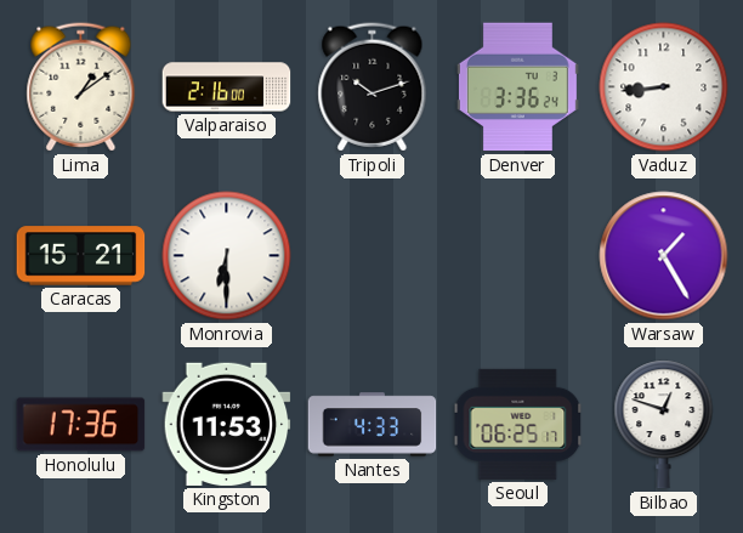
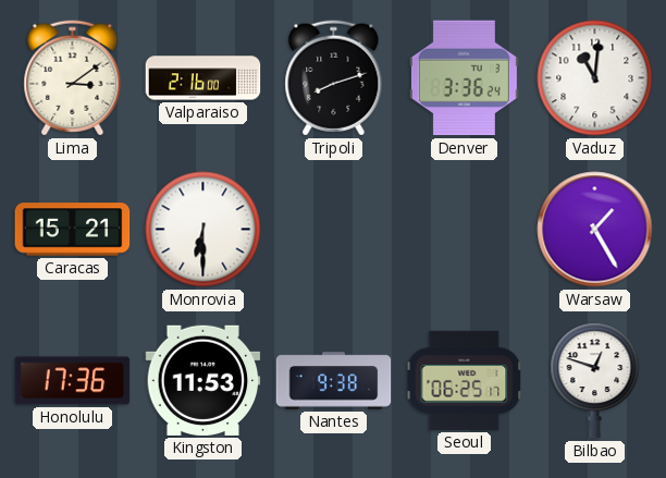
Lima: 1:09 -> 3:09 (73, 78)
Tripoli: 10:12 -> 8:12 (334, 78)
Vaduz: 8:44 -> 11:01 (595, 78)
Nantes: 4:33 -> 9:38 (334, 381)
